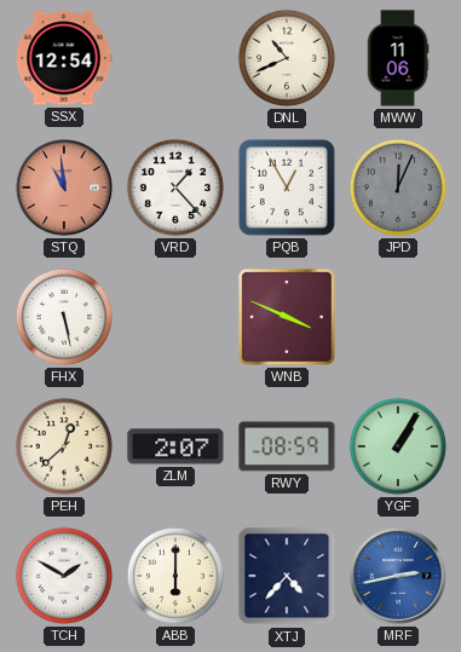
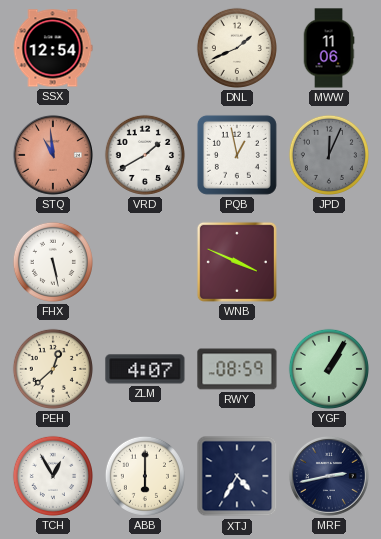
DNL: 10:41 -> 1:41 (237, 48)
VRD: 1:23 -> 1:40 (145, 155)
PQB: 12:55 -> 12:58 (237, 155)
ZLM: 2:07 -> 4:07 (145, 369)
TCH: 1:50 -> 12:55 (53, 476)
XTJ: 4:37 -> 4:35 (237, 476)
MRF dial: blue -> navy (329, 476)
